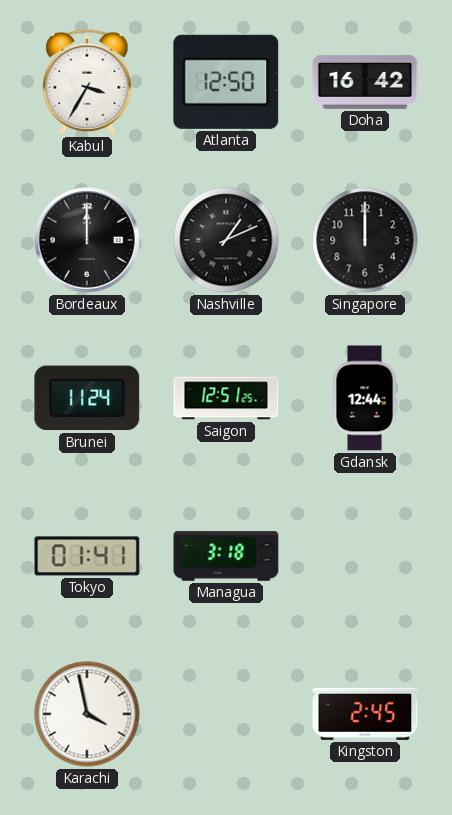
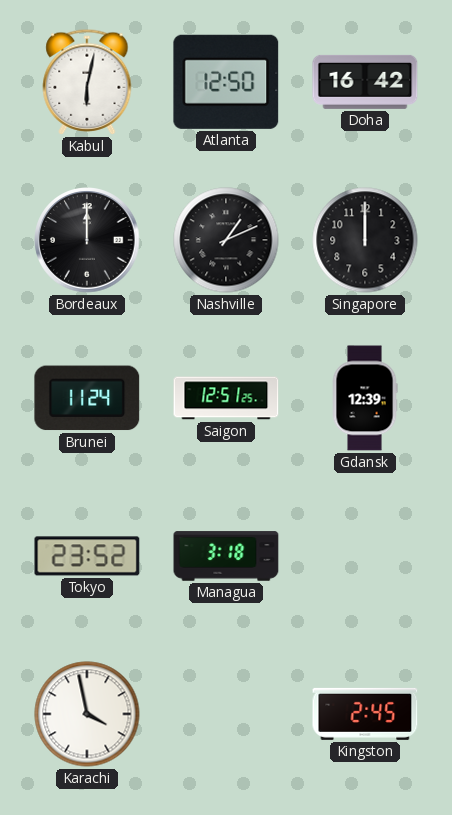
Kabul: 3:35 -> 6:02 (87, 82)
Gdansk: 12:44 -> 12:39 (365, 398)
Tokyo: 01:41 -> 23:52 (87, 556)
